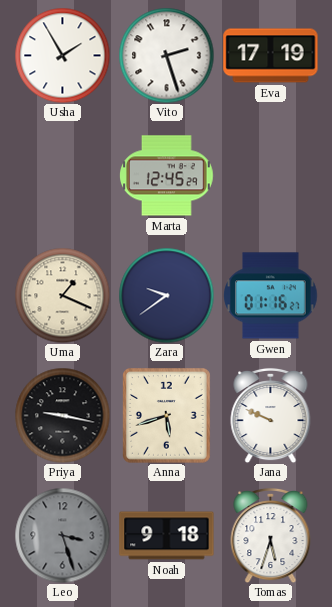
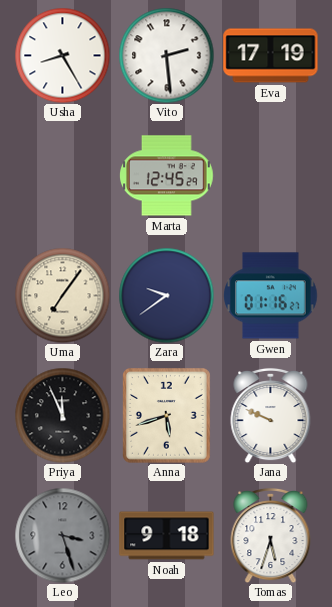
Usha: 1:55 -> 8:25 (62, 55)
Vito: 2:27 -> 2:29 (166, 55)
Uma: 1:19 -> 7:06 (62, 295)
Priya: 9:17 -> 11:56 (62, 415)
